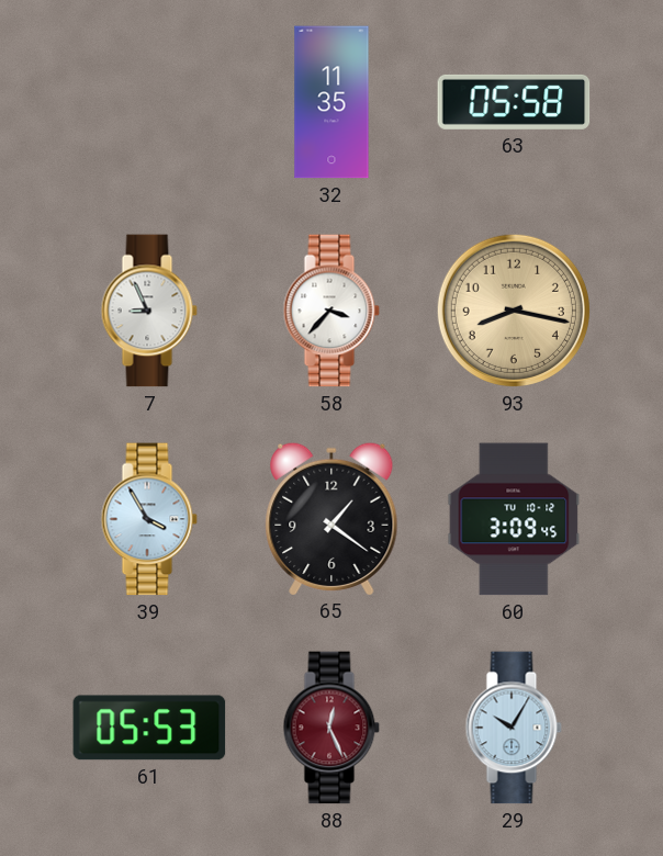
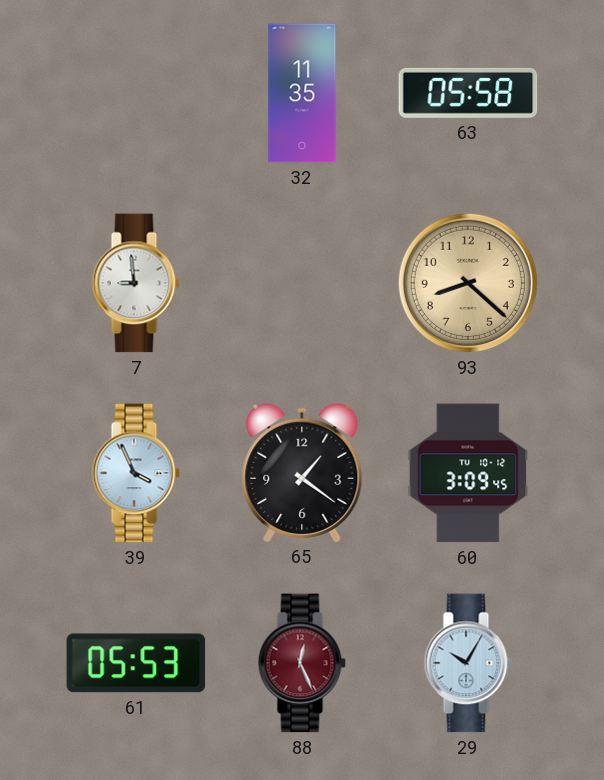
7: 8:56 -> 8:59 (136, 283)
58: 3:37 -> none (332, 311)
93: 8:17 -> 8:22 (468, 283)
39: 3:55 -> 3:56 (136, 473)
